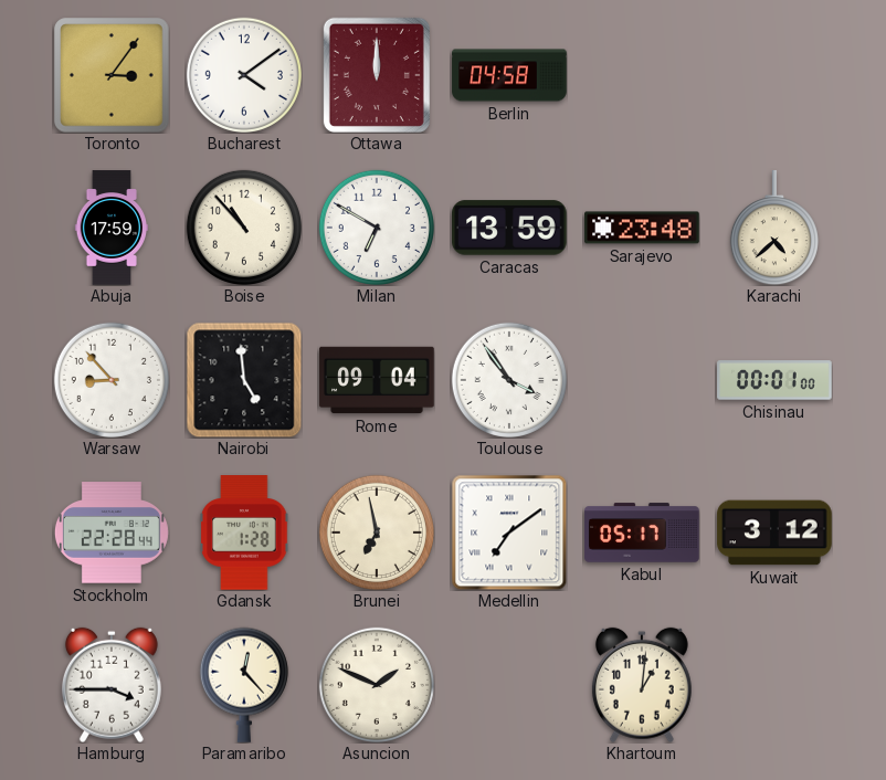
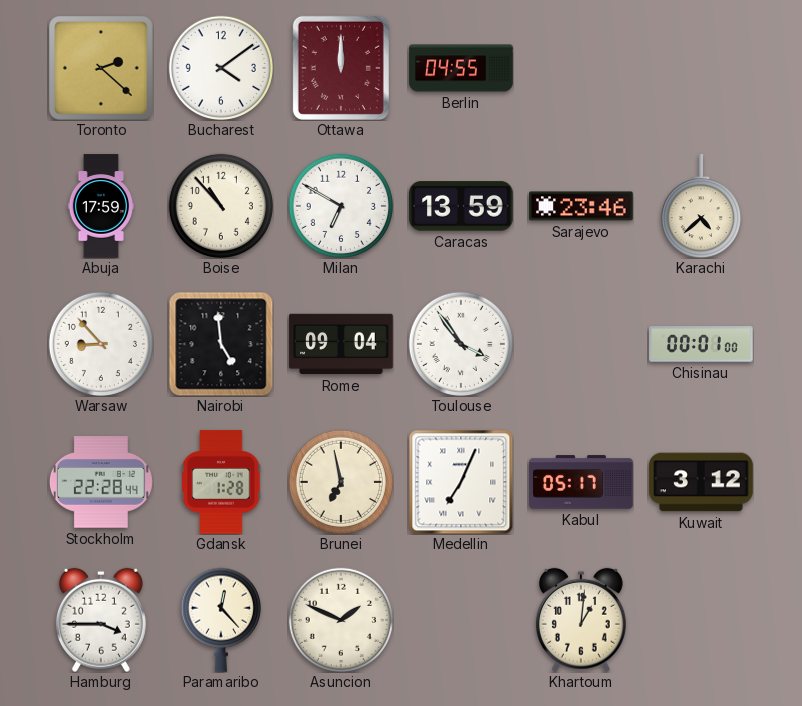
Toronto: 3:06 -> 2:22 (101, 68)
Berlin: 04:58 -> 04:55 (461, 68)
Sarajevo: 23:48 -> 23:46 (581, 206)
Medellin: 7:09 -> 7:04 (461, 482)
